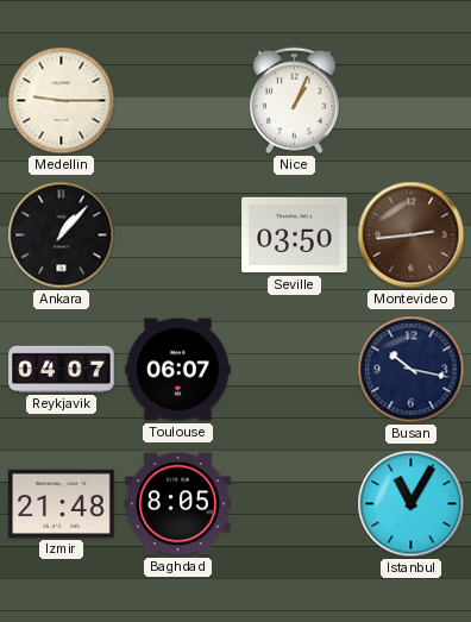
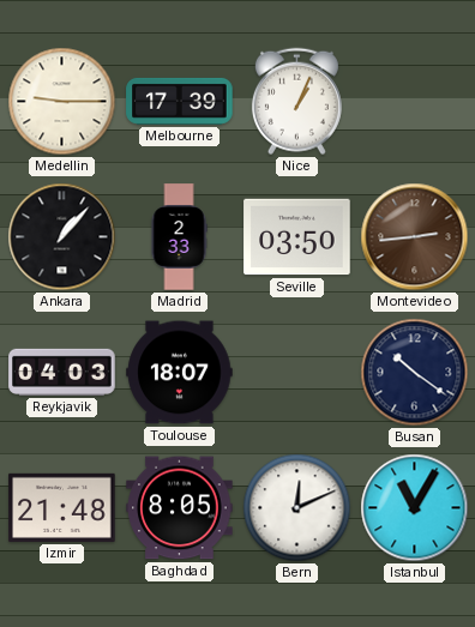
Melbourne: none -> 17:39 (180, 101)
Madrid: none -> 2:33 (179, 237)
Reykjavik: 04:07 -> 04:03 (62, 372)
Toulouse: 06:07 -> 18:07 (180, 373)
Busan: 10:17 -> 10:21 (415, 373)
Bern: none -> 12:11 (297, 508)
